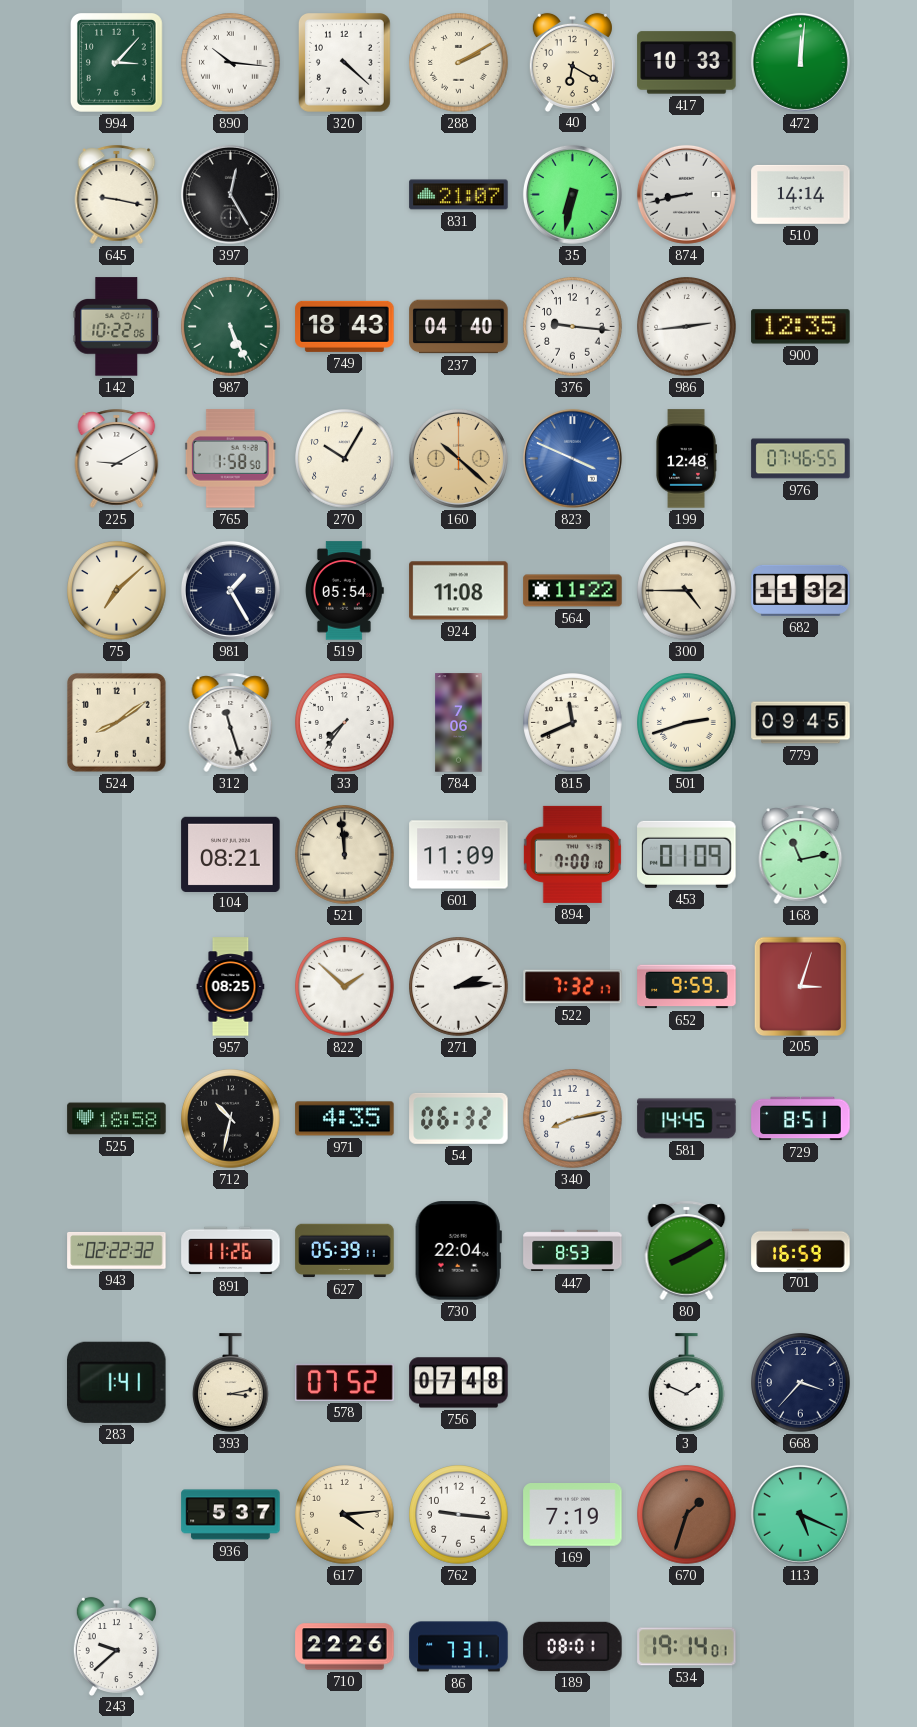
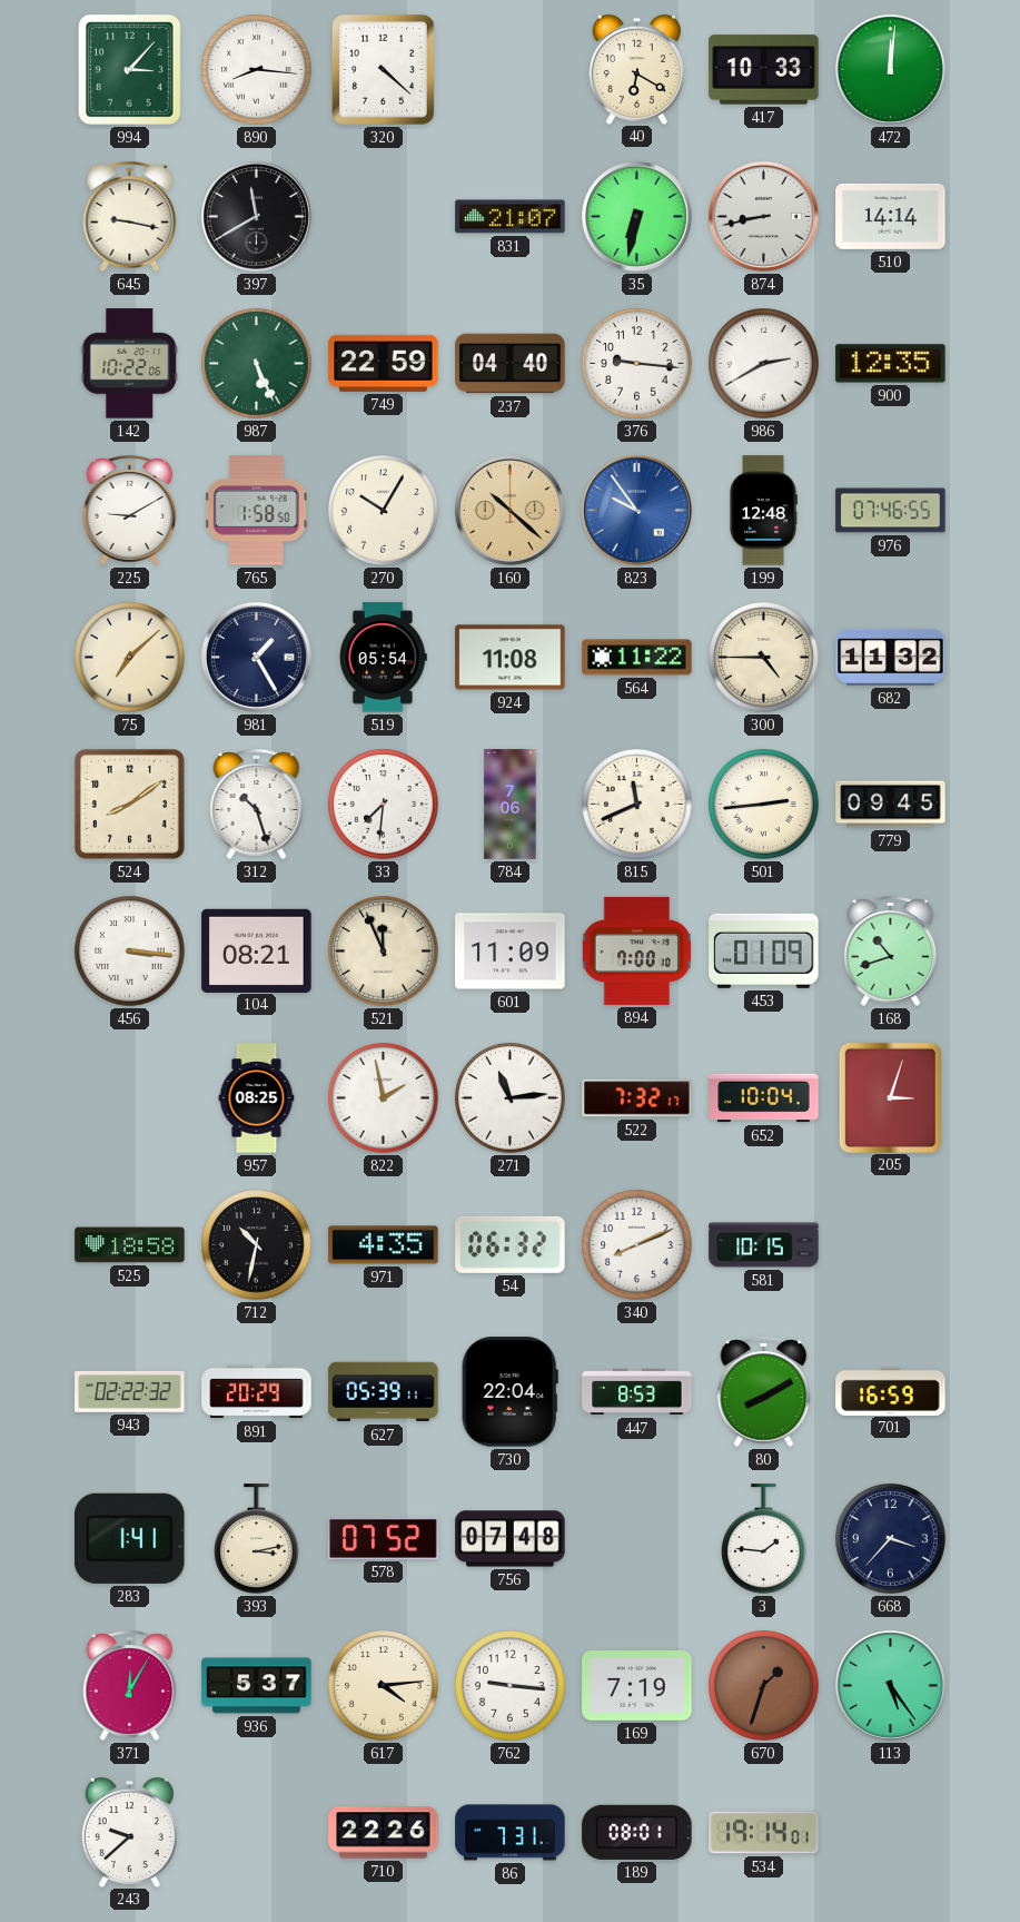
890: 10:16 -> 8:16 (257, 70)
288: 2:10 -> none (459, 63)
397: 12:25 -> 11:40 (256, 216)
749: 18:43 -> 22:59 (384, 363)
986: 2:44 -> 2:40 (764, 364)
823: 3:49 -> 9:54 (636, 510)
312: 11:27 -> 10:27 (257, 804)
33: 7:36 -> 7:31 (384, 805)
501: 2:42 -> 2:44 (764, 805)
456: none -> 3:16 (130, 952)
521: 11:59 -> 11:56 (384, 952)
168: 11:13 -> 10:42 (891, 950)
822: 1:52 -> 1:58 (384, 1098)
271: 2:14 -> 11:14 (511, 1098)
652: 9:59 -> 10:04 (764, 1098)
340: 8:13 -> 8:11 (637, 1245)
581: 14:45 -> 10:15 (764, 1245)
729: 8:51 -> none (801, 1119)
891: 11:26 -> 20:29 (257, 1392)
3: 1:49 -> 1:46 (764, 1539)
371: none -> 12:05 (130, 1685)
113: 5:19 -> 5:24 (890, 1685)
